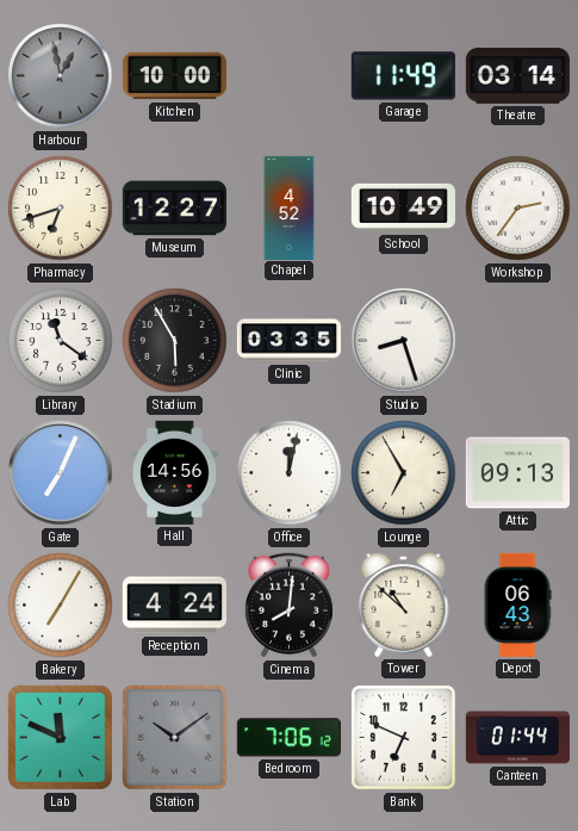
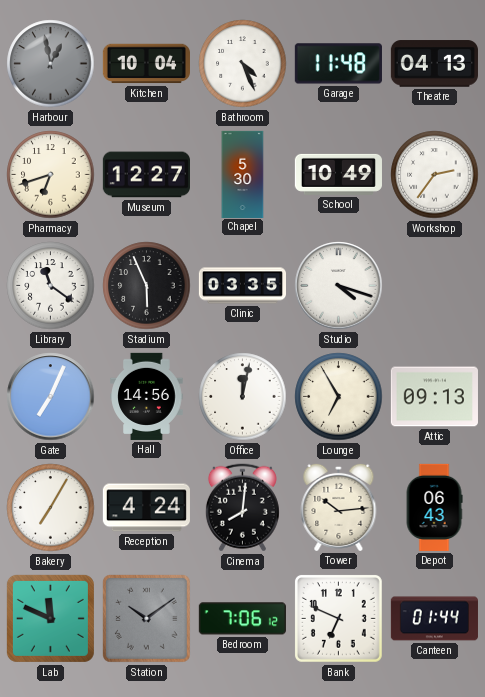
Kitchen: 10:00 -> 10:04 (146, 64)
Bathroom: none -> 4:26 (243, 64)
Garage: 11:49 -> 11:48 (338, 64)
Theatre: 03:14 -> 04:13 (434, 64)
Chapel: 4:52 -> 5:30 (243, 174)
Stadium: 5:55 -> 5:56 (147, 286)
Studio: 8:27 -> 4:18 (339, 286)
Tower: 10:52 -> 10:14 (339, 507)
